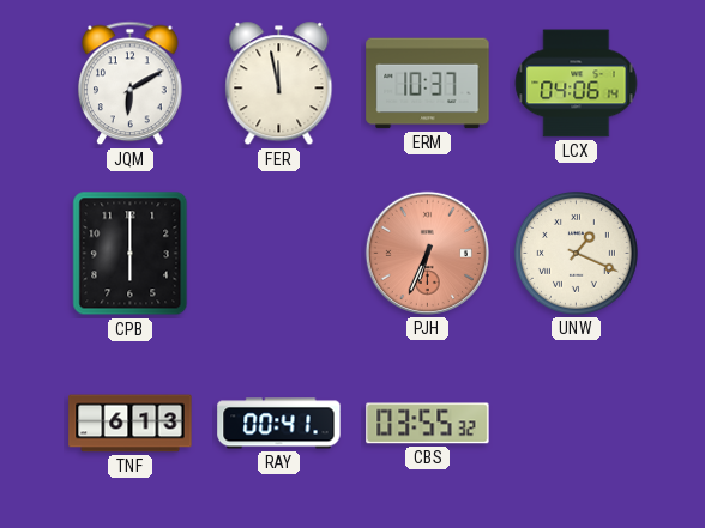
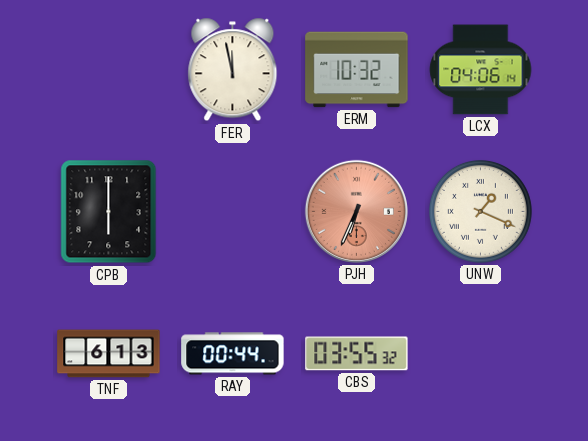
JQM: 6:10 -> none (131, 84)
ERM: 10:37 -> 10:32 (357, 70)
RAY: 00:41 -> 00:44 (233, 354)
